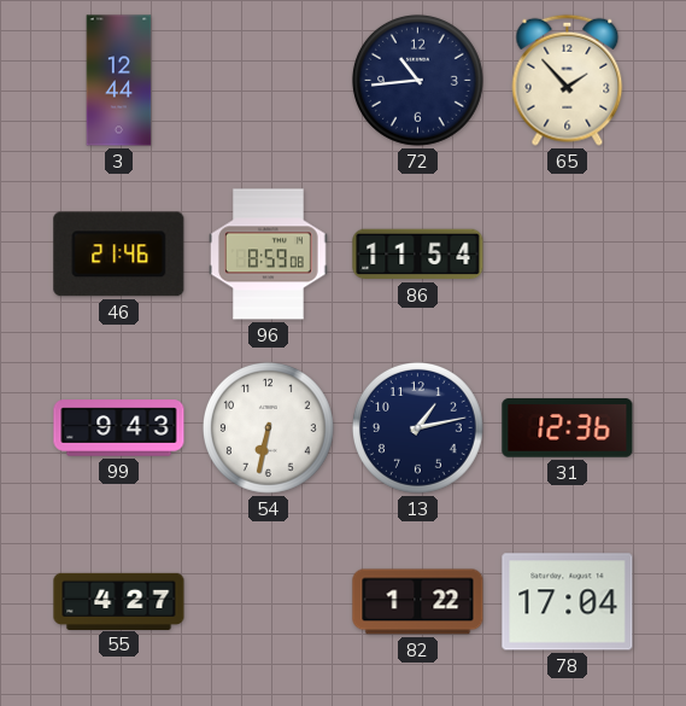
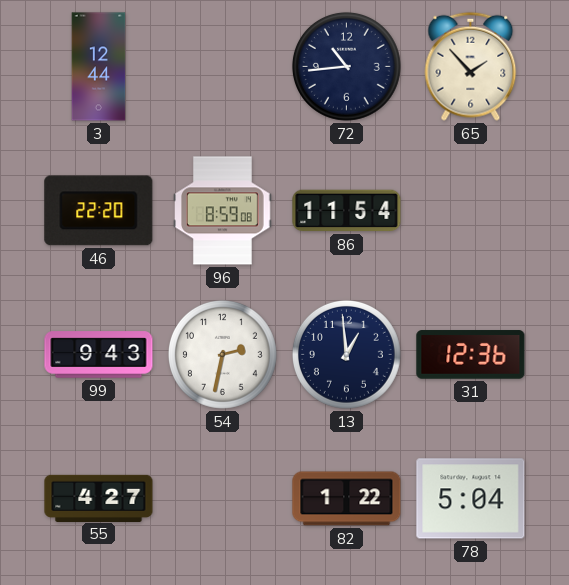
46: 21:46 -> 22:20 (99, 211)
54: 6:32 -> 2:32 (222, 354)
13: 1:13 -> 12:59 (346, 354)
78: 17:04 -> 5:04 (471, 499)
